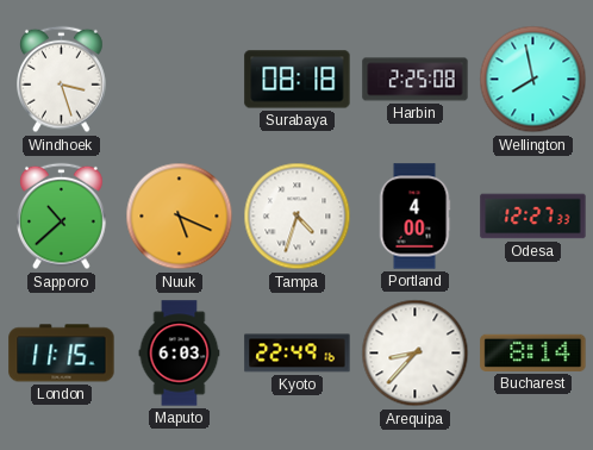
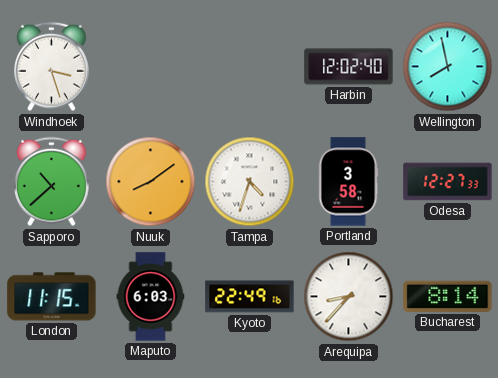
Surabaya: 08:18 -> none (298, 80)
Harbin: 2:25 -> 12:02 (349, 67)
Nuuk: 5:19 -> 8:09 (151, 182)
Portland: 4:00 -> 3:58 (348, 182)
